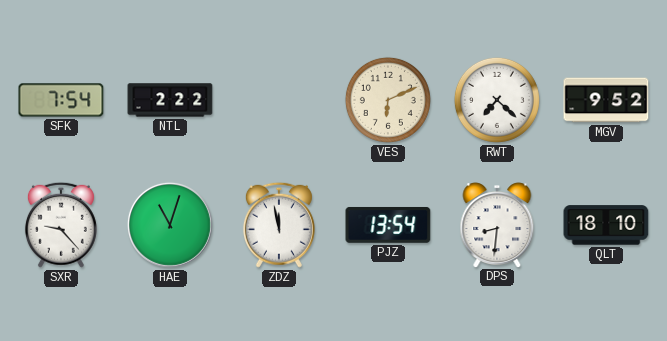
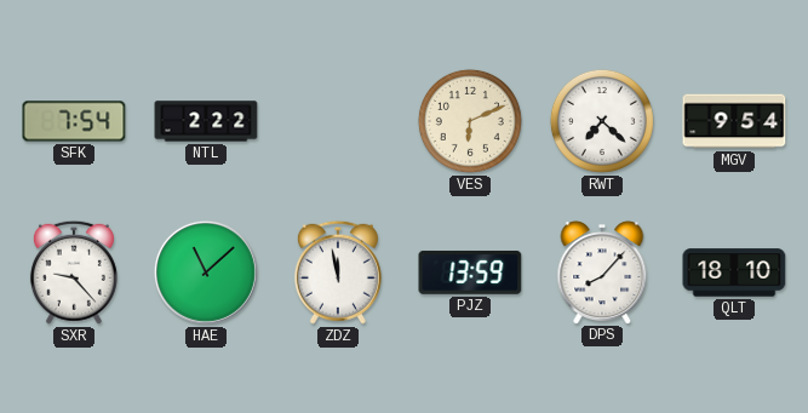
MGV: 9:52 -> 9:54 (734, 121)
HAE: 11:03 -> 11:08 (206, 273)
PJZ: 13:54 -> 13:59 (470, 273)
DPS: 8:31 -> 8:07 (602, 273)
